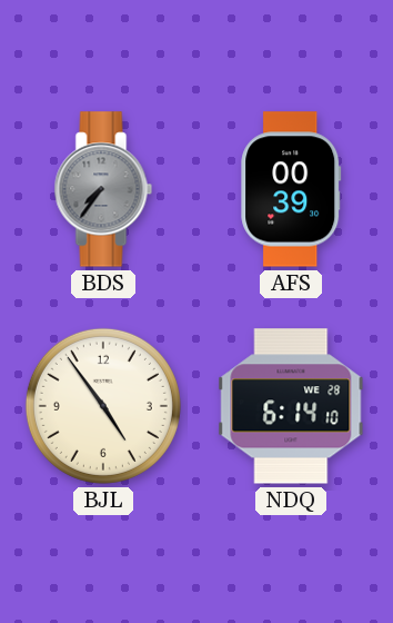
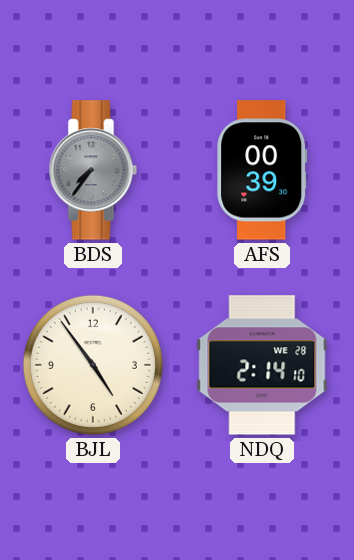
NDQ: 6:14 -> 2:14 (262, 365)
